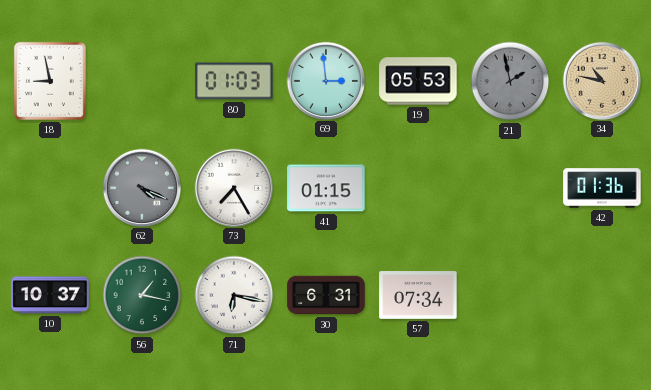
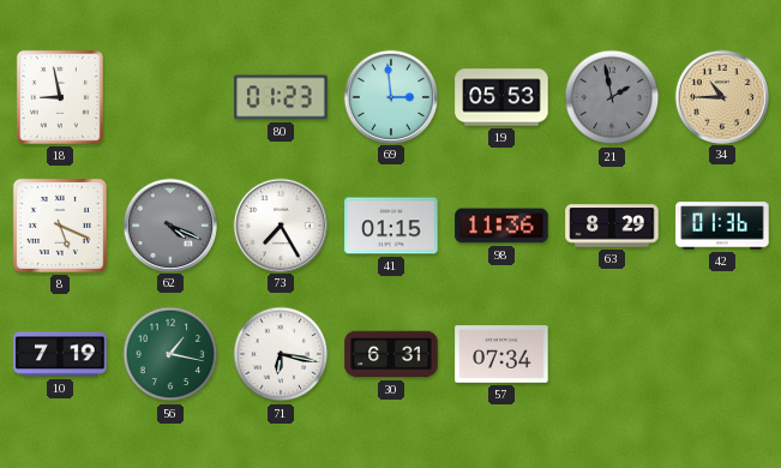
80: 01:03 -> 01:23 (281, 97)
34: 10:47 -> 10:45 (721, 96)
8: none -> 5:19 (60, 226)
98: none -> 11:36 (501, 226)
63: none -> 8:29 (612, 226)
10: 10:37 -> 7:19 (60, 354)
